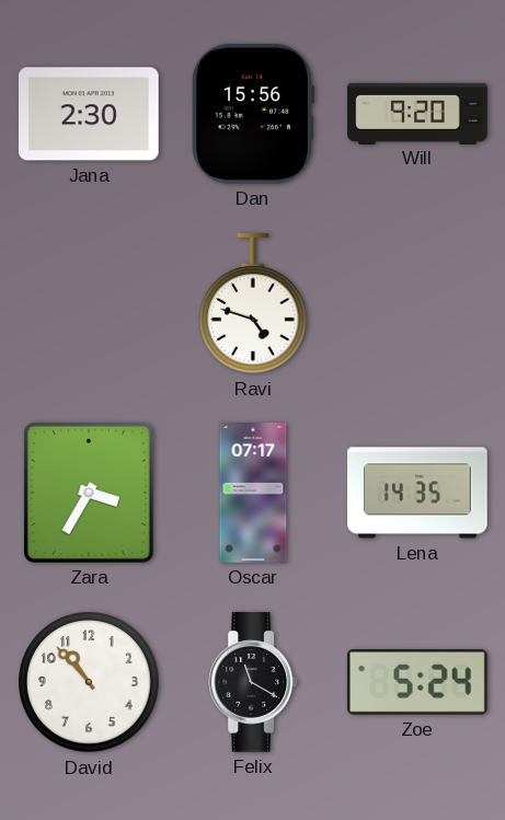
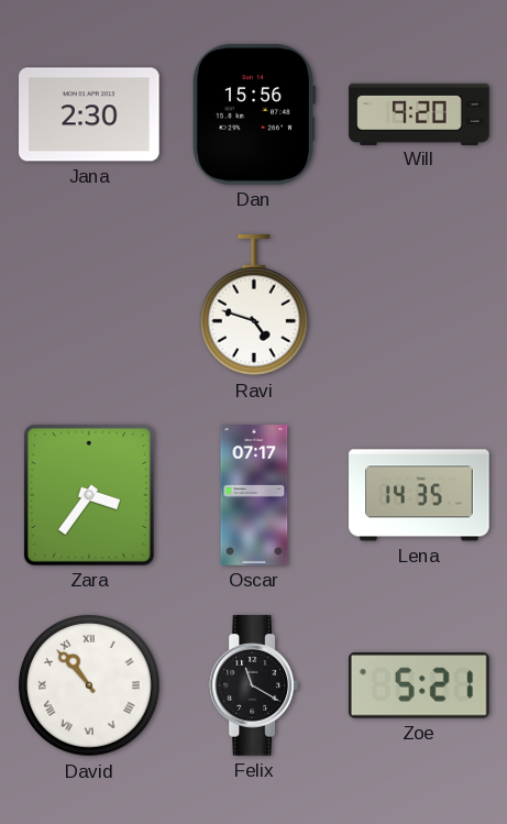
Zara: 3:35 -> 3:36 (89, 495)
David numerals: Arabic -> Roman (89, 685)
Zoe: 5:24 -> 5:21 (419, 686)
